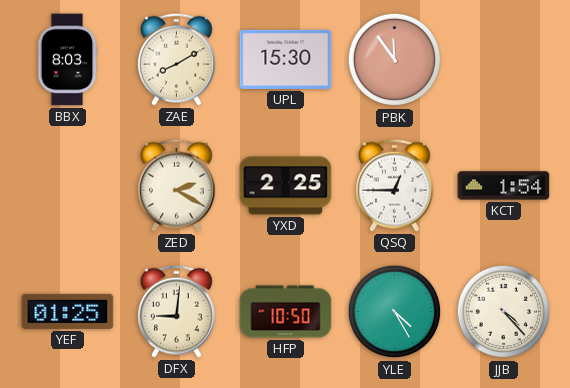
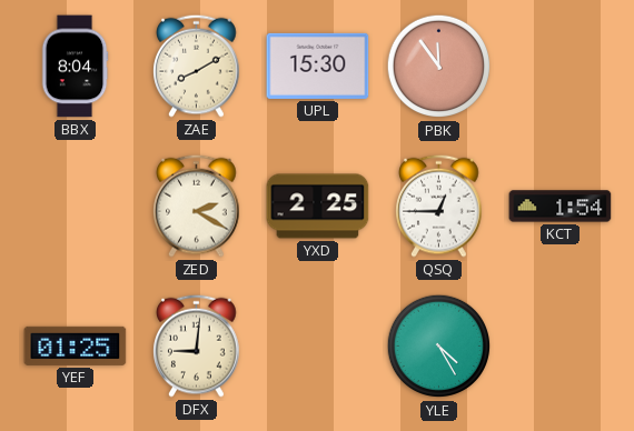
BBX: 8:03 -> 8:04 (75, 67)
HFP: 10:50 -> none (286, 312)
JJB: 4:23 -> none (504, 312)
